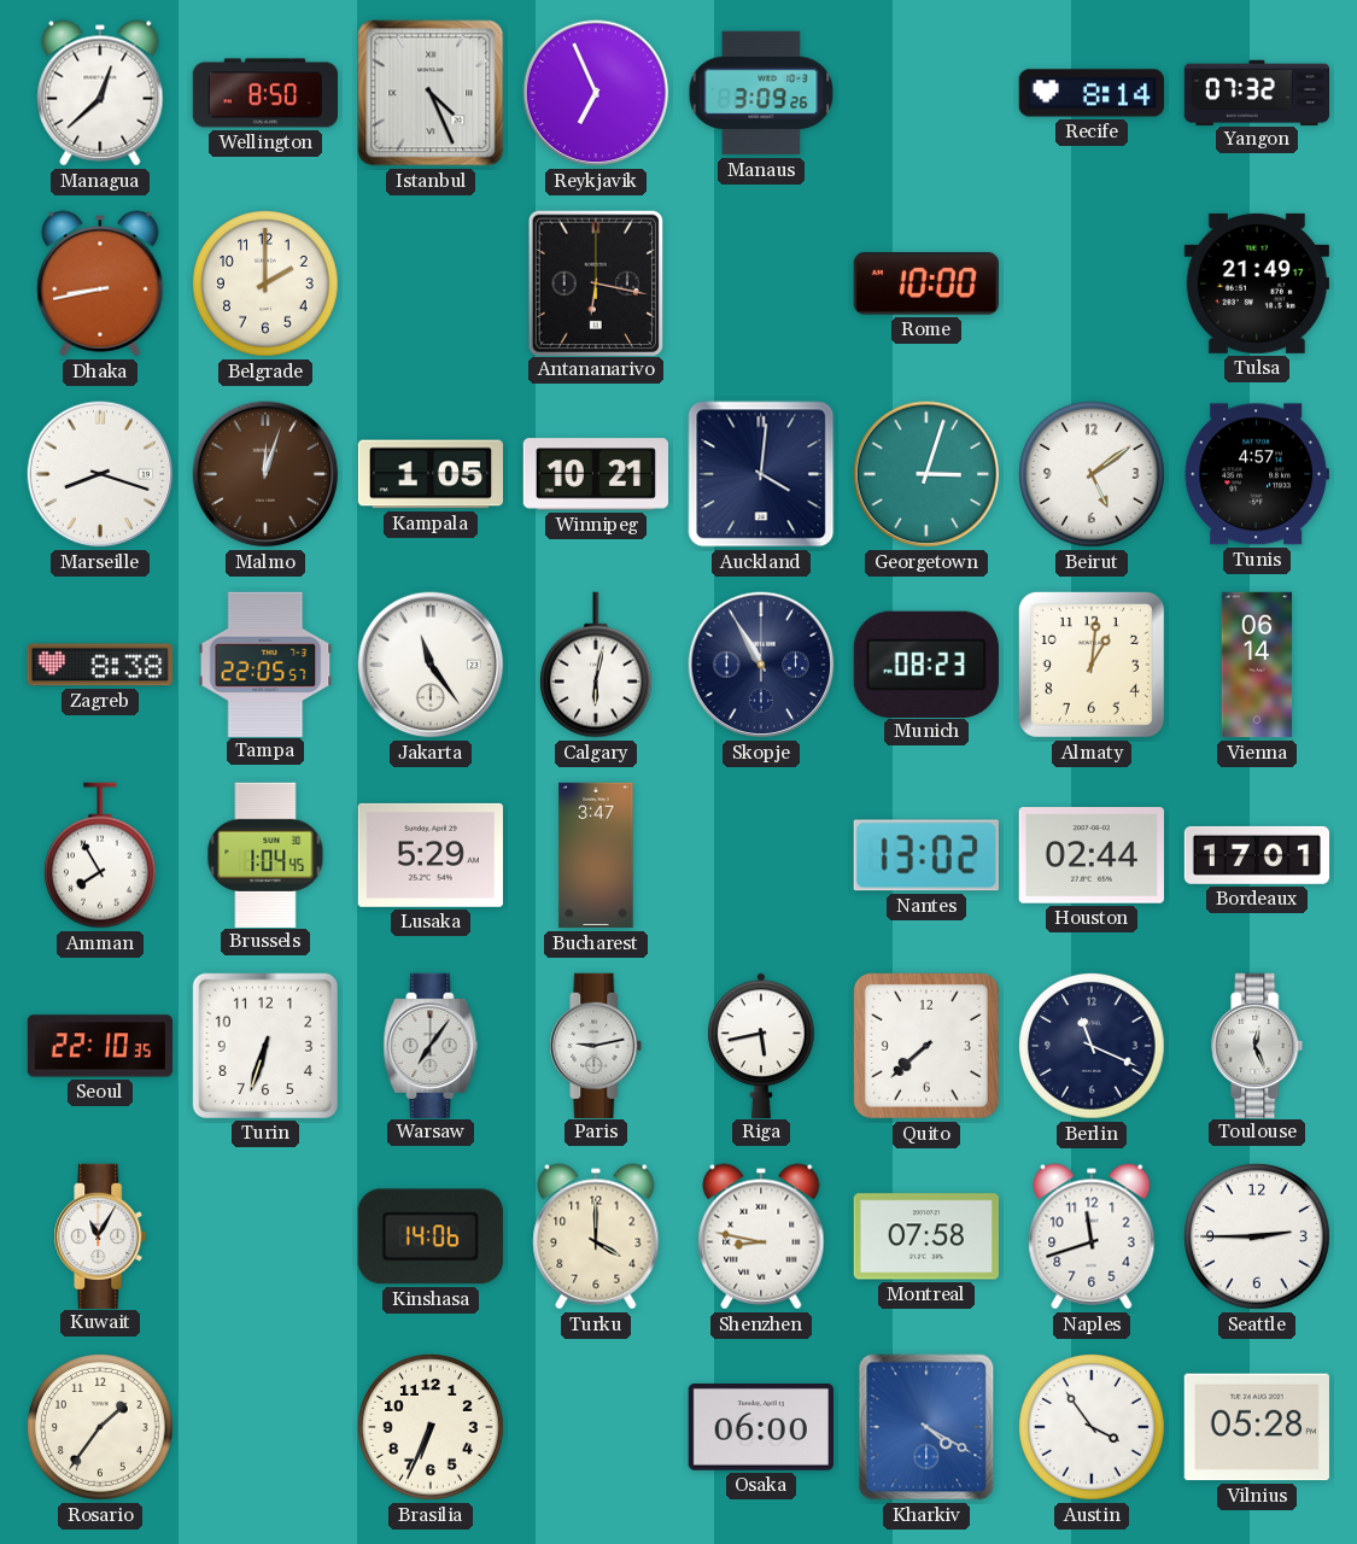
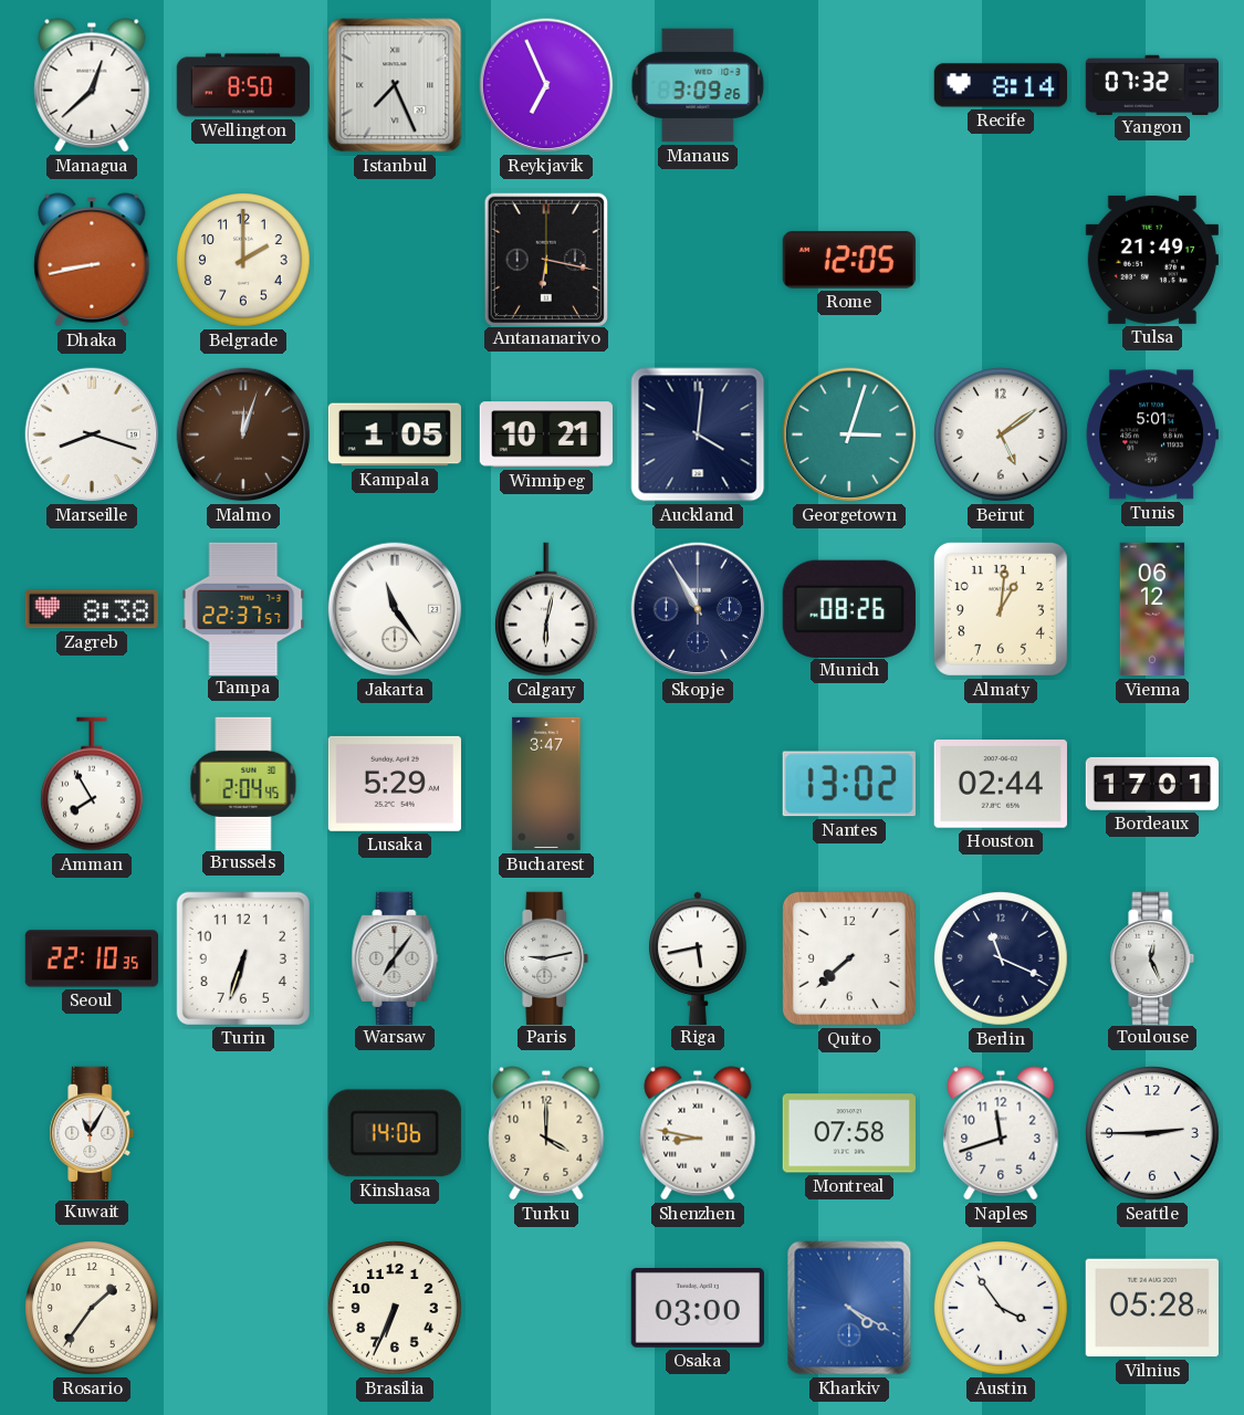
Istanbul: 4:26 -> 7:26 (395, 85)
Rome: 10:00 -> 12:05 (849, 260)
Tunis: 4:57 -> 5:01 (1152, 434)
Tampa: 22:05 -> 22:37 (243, 608)
Munich: 08:23 -> 08:26 (849, 608)
Vienna: 06:14 -> 06:12 (1152, 609)
Brussels: 1:04 -> 2:04 (243, 783)
Osaka: 06:00 -> 03:00 (698, 1308)
